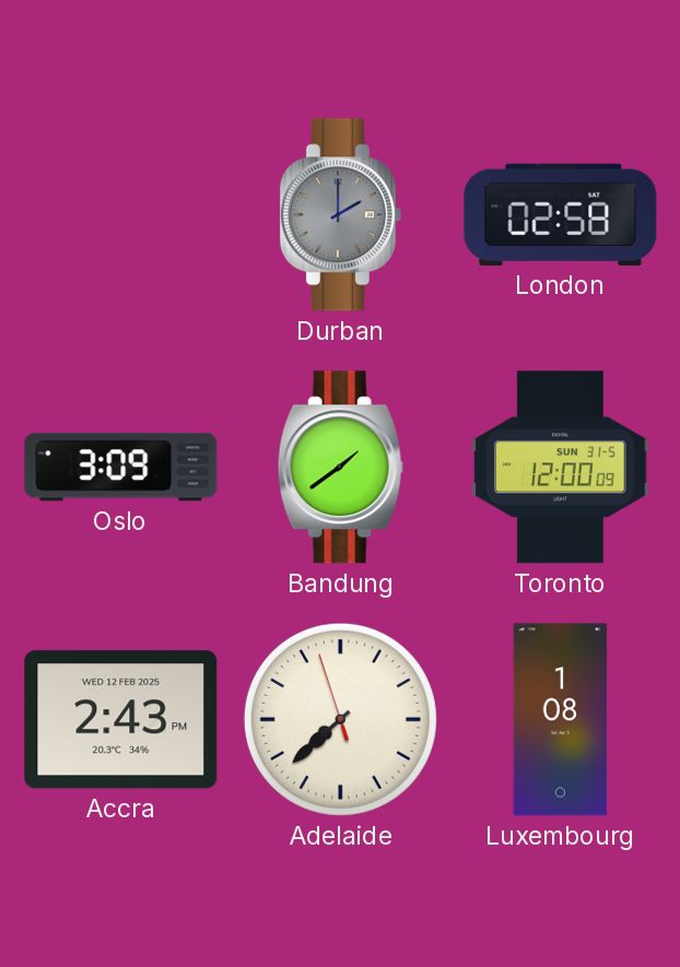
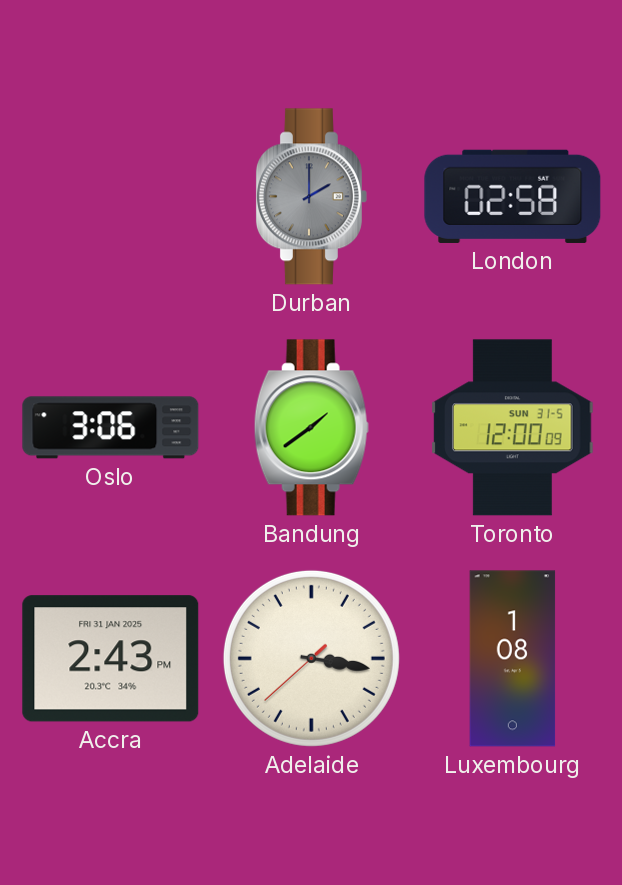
Oslo: 3:09 -> 3:06 (111, 428)
Accra date: WED 12 FEB 2025 -> FRI 31 JAN 2025 (111, 659)
Adelaide: 7:37 -> 3:16 (311, 658)
